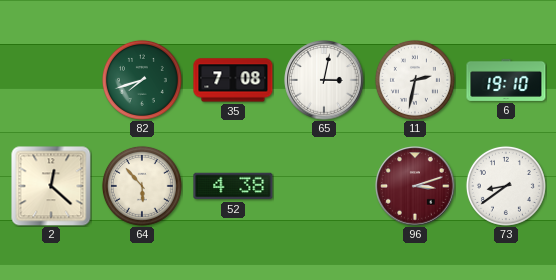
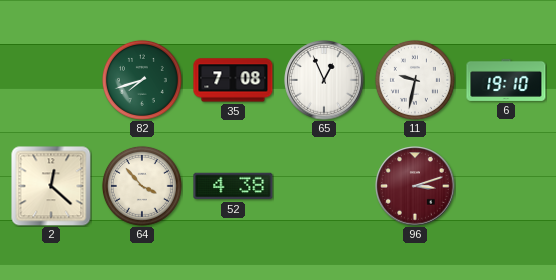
65: 3:02 -> 12:56 (324, 80)
11: 2:32 -> 9:32 (415, 80)
64: 5:53 -> 3:53 (142, 186)
73: 8:39 -> none (506, 186)
